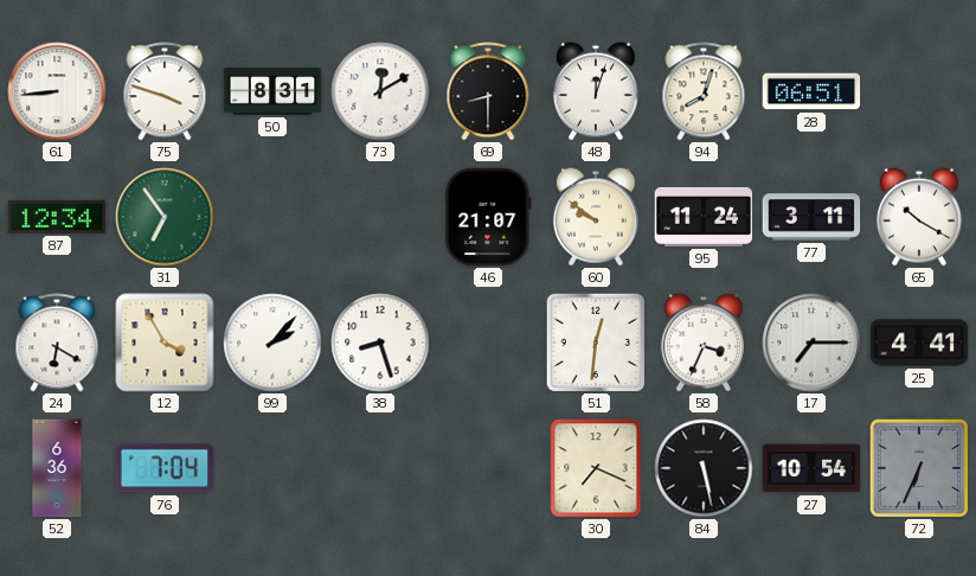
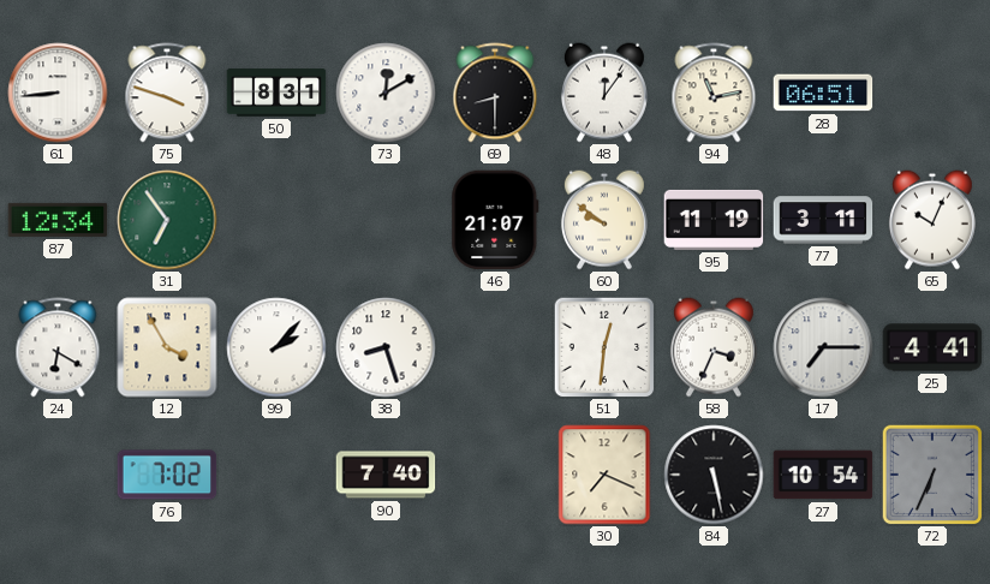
48: 12:03 -> 12:06 (604, 93)
94: 8:03 -> 11:13 (714, 93)
95: 11:24 -> 11:19 (714, 220)
65: 10:20 -> 10:04 (932, 220)
52: 6:36 -> none (57, 468)
76: 7:04 -> 7:02 (167, 475)
90: none -> 7:40 (386, 475)
